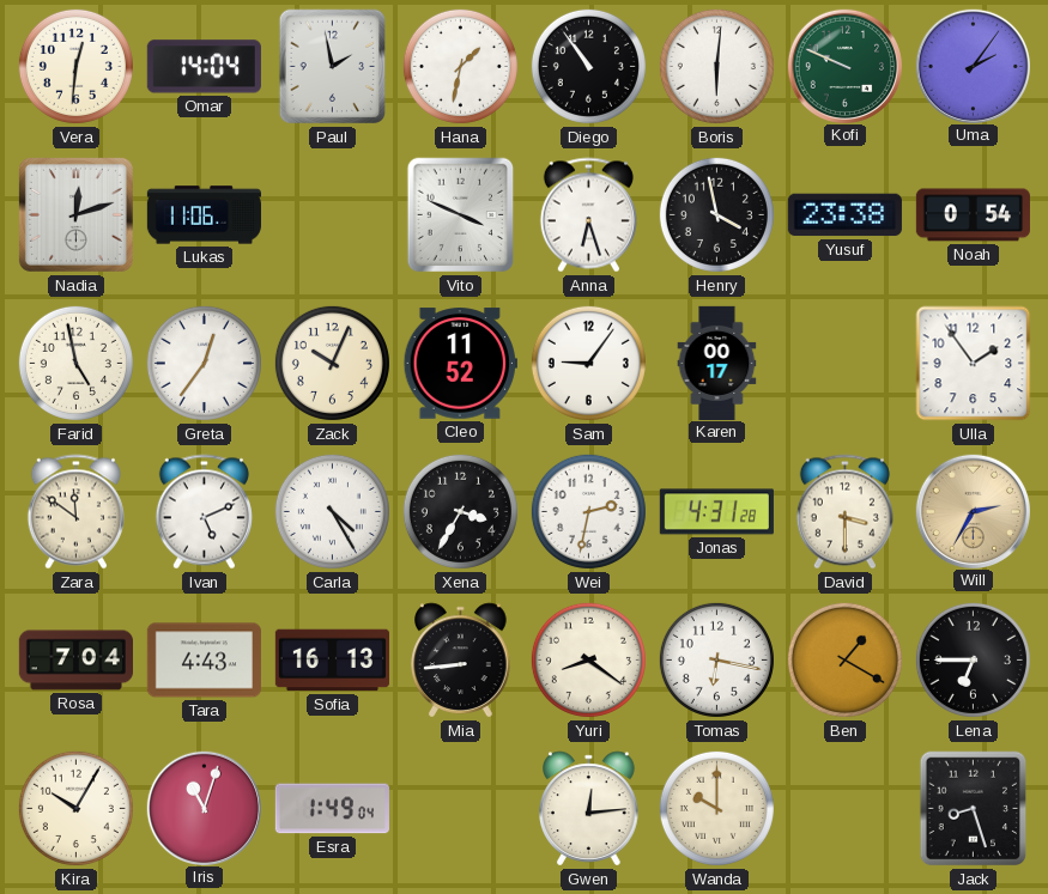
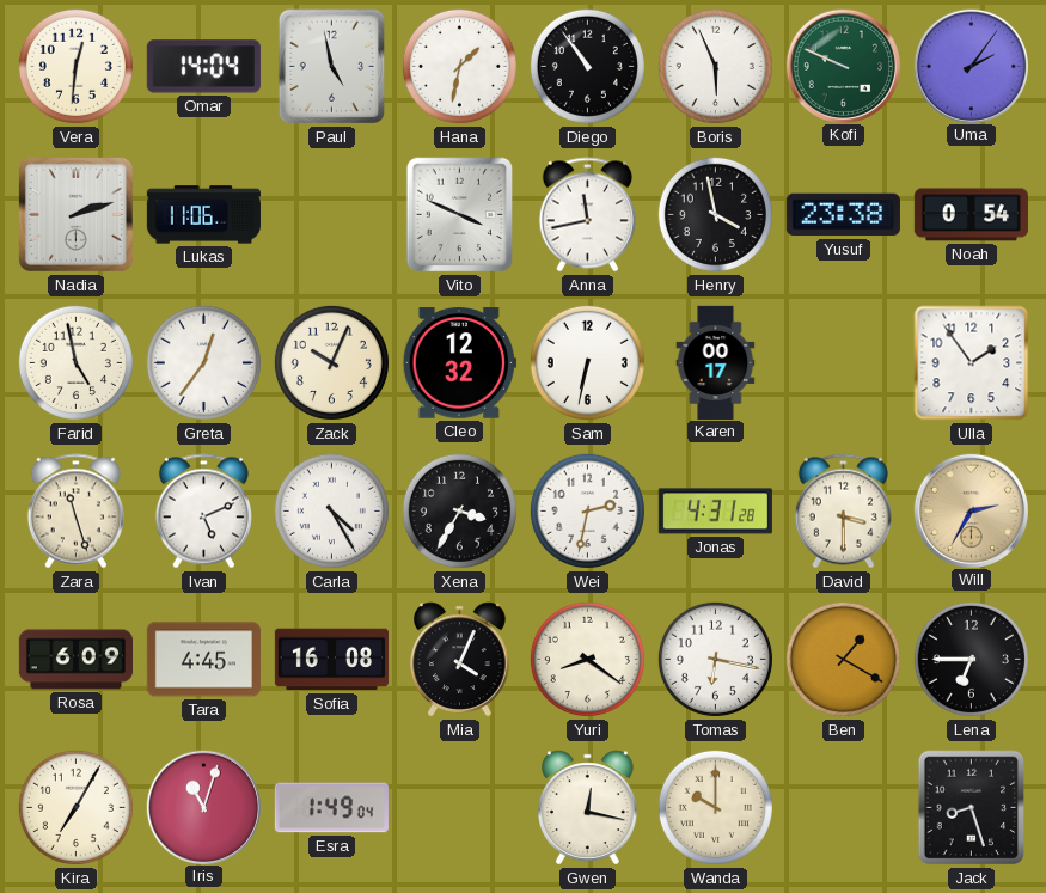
Paul: 1:58 -> 4:58 (332, 67)
Boris: 6:01 -> 5:56 (715, 66)
Nadia: 12:12 -> 2:12 (75, 214)
Anna: 6:27 -> 11:43 (587, 215)
Cleo: 11:52 -> 12:32 (459, 363)
Sam: 9:06 -> 6:32 (587, 362)
Zara: 11:51 -> 11:27 (75, 512)
Rosa: 7:04 -> 6:09 (75, 660)
Tara: 4:43 -> 4:45 (203, 660)
Sofia: 16:13 -> 16:08 (331, 660)
Mia: 8:44 -> 4:04 (460, 660)
Kira: 10:05 -> 7:05 (75, 807)
Gwen: 12:14 -> 12:17 (588, 808)
